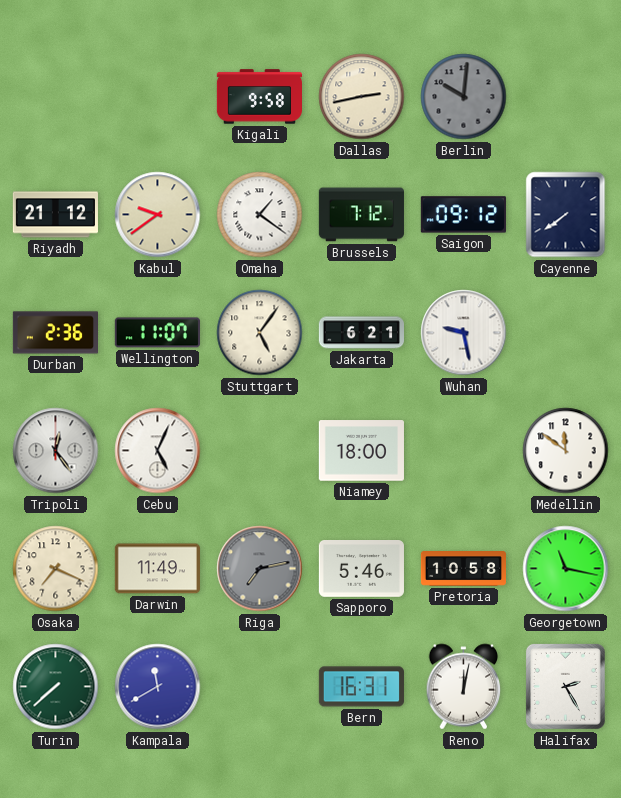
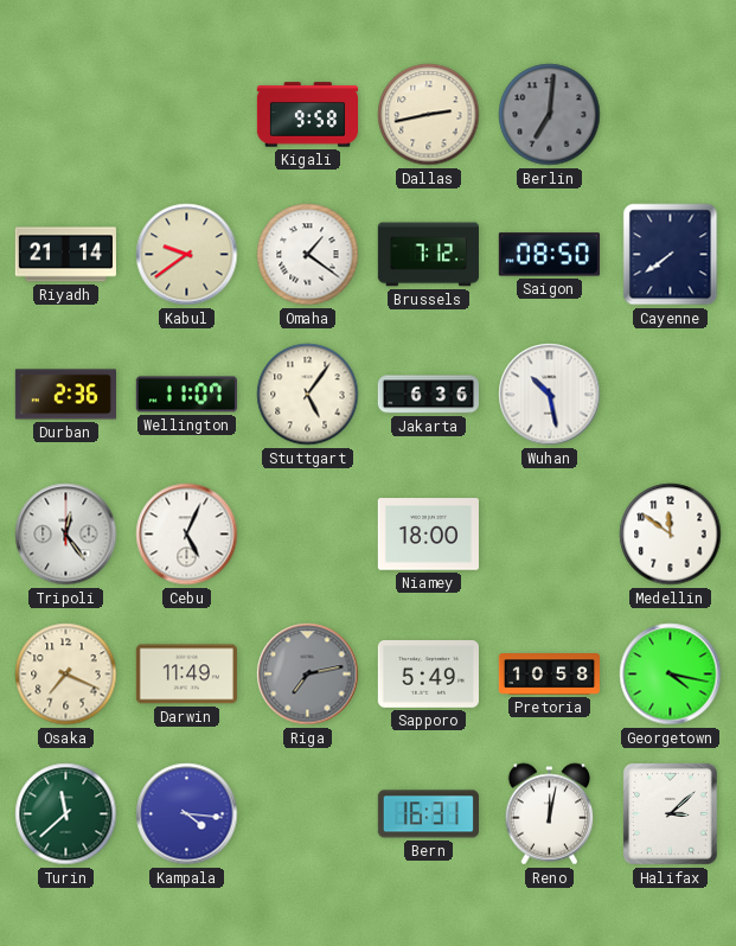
Berlin: 10:01 -> 7:01 (550, 115)
Riyadh: 21:12 -> 21:14 (65, 255)
Saigon: 09:12 -> 08:50 (549, 255)
Jakarta: 6:21 -> 6:36 (428, 395)
Wuhan: 9:28 -> 10:28 (550, 395)
Sapporo: 5:46 -> 5:49 (428, 675)
Georgetown: 11:17 -> 4:17 (671, 675)
Turin: 7:38 -> 11:38 (66, 814)
Kampala: 11:40 -> 4:16 (187, 814)
Halifax: 2:25 -> 3:08 (670, 813)
